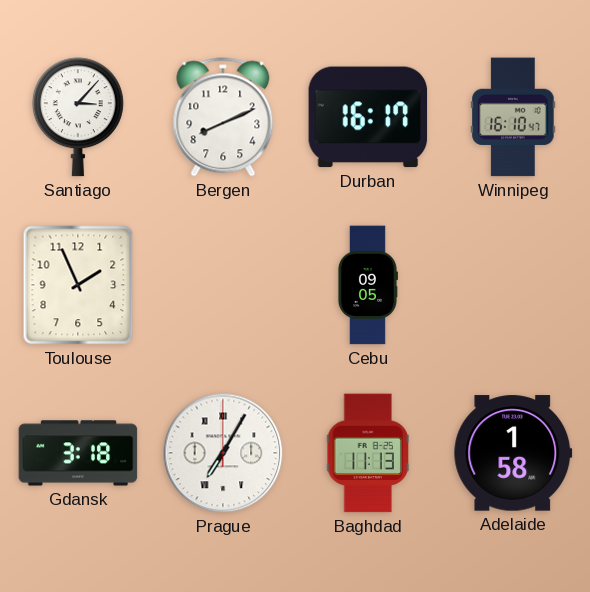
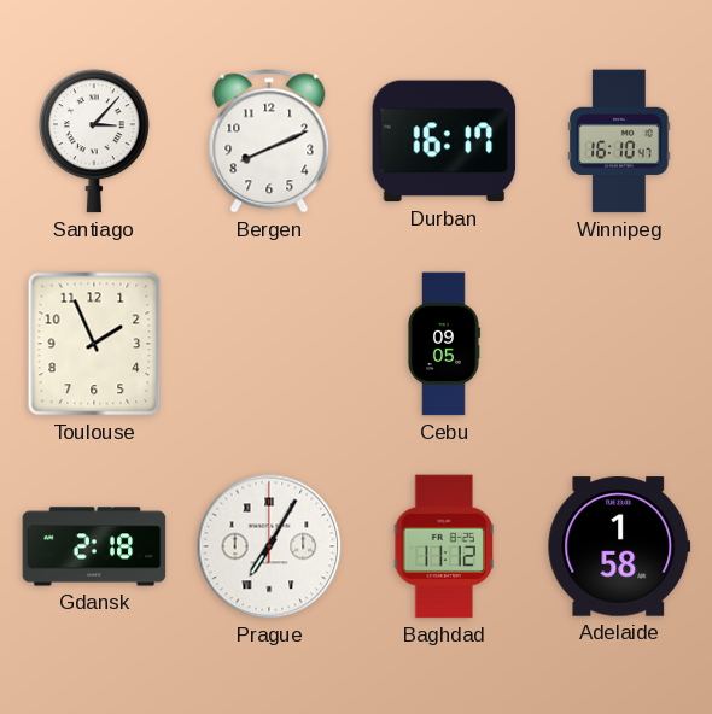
Gdansk: 3:18 -> 2:18 (94, 546)
Baghdad: 11:13 -> 11:12 (443, 546)
